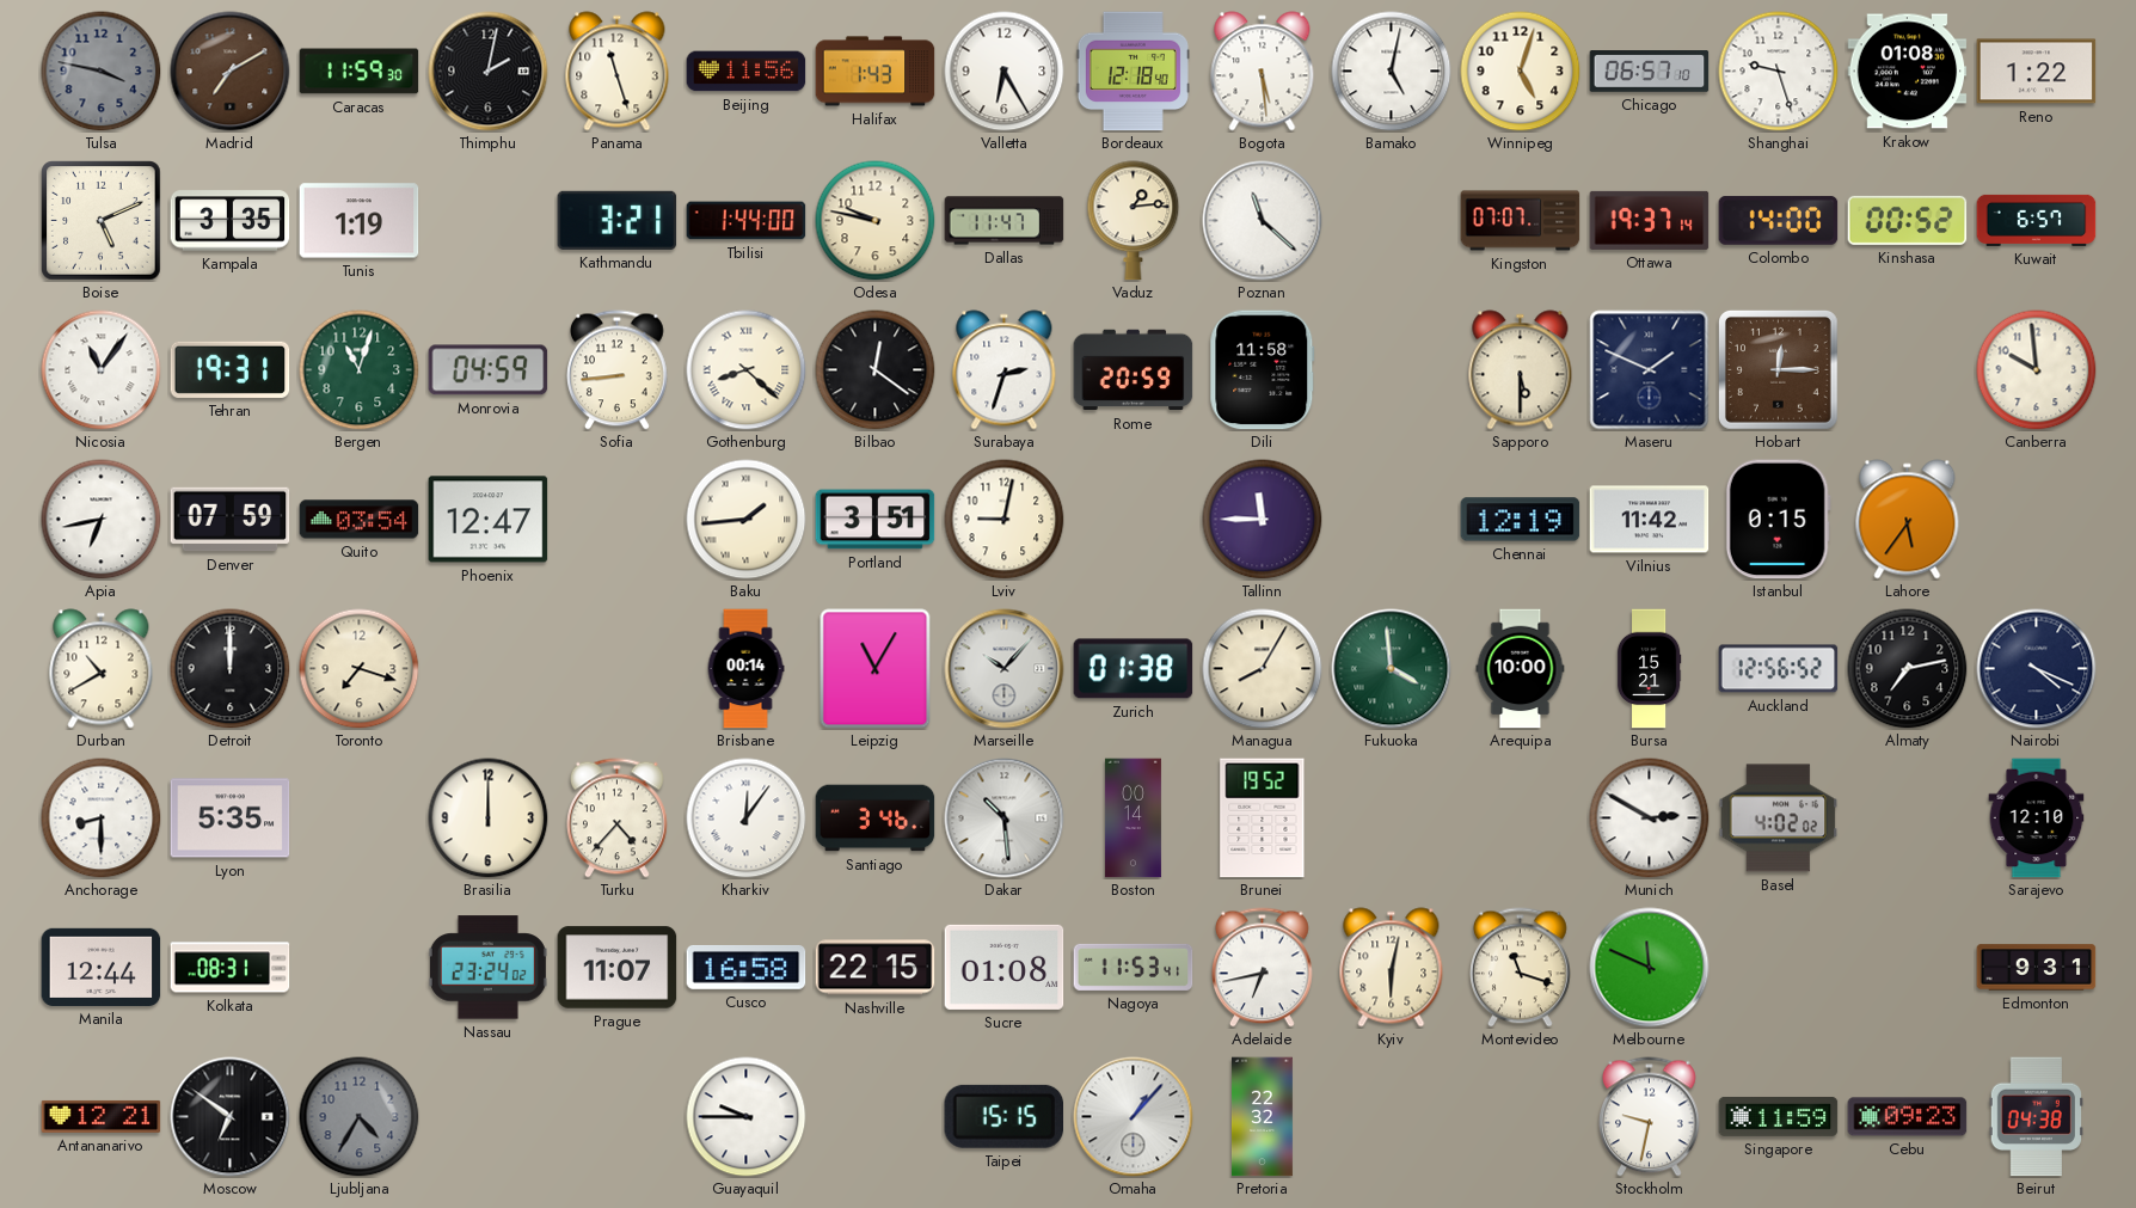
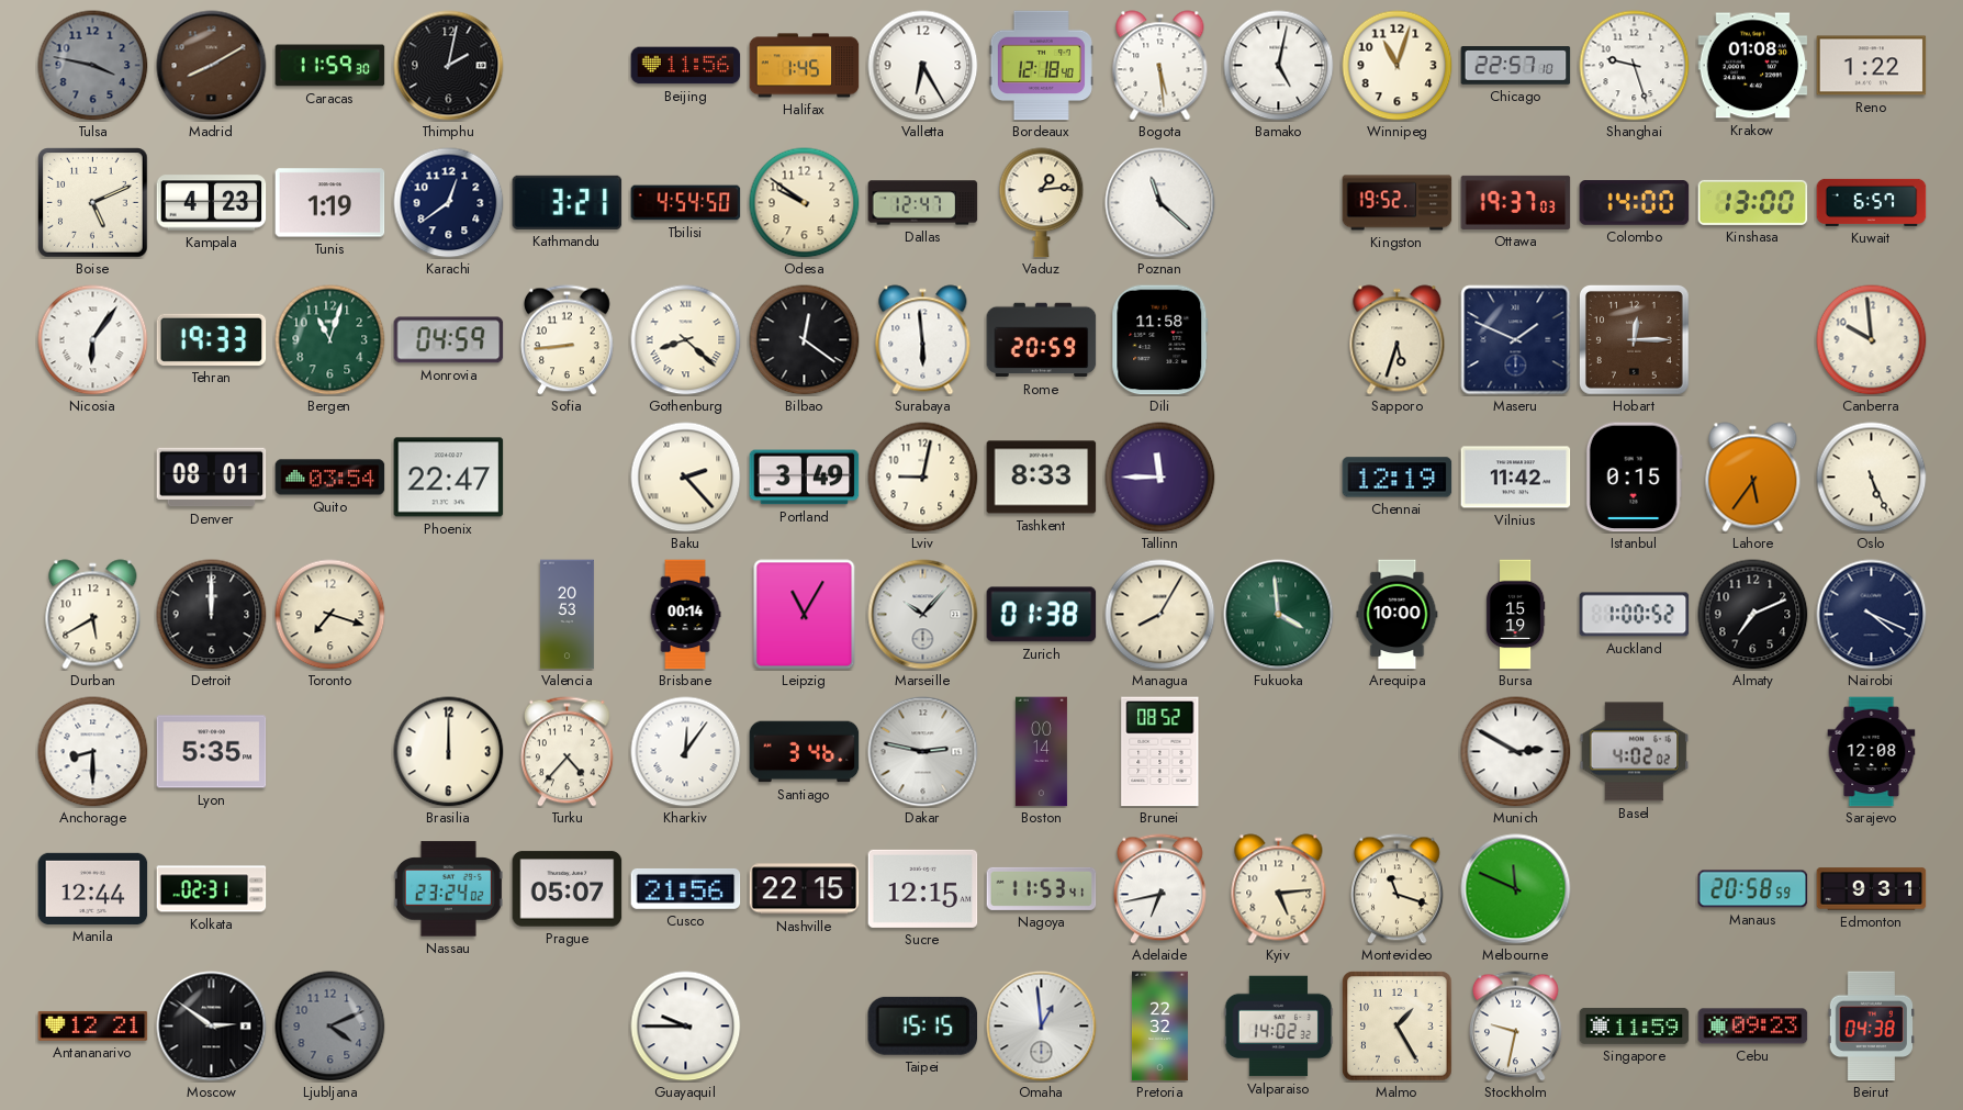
Madrid: 7:10 -> 8:10 (212, 66)
Panama: 11:27 -> none (618, 72)
Halifax: 1:43 -> 1:45 (805, 66)
Winnipeg: 5:03 -> 11:03 (1398, 66)
Chicago: 06:57 -> 22:57 (1516, 66)
Kampala: 3:35 -> 4:23 (212, 203)
Karachi: none -> 12:39 (449, 203)
Tbilisi: 1:44 -> 4:54 (686, 203)
Odesa: 9:47 -> 9:51 (805, 203)
Dallas: 11:47 -> 12:47 (923, 203)
Kingston: 07:07 -> 19:52 (1398, 203)
Ottawa: 19:37:14 -> 19:37:03 (1516, 202)
Kinshasa: 00:52 -> 13:00 (1753, 202)
Nicosia: 11:06 -> 6:06 (93, 340)
Tehran: 19:31 -> 19:33 (212, 339)
Surabaya: 2:33 -> 5:59 (923, 340)
Sapporo: 5:30 -> 5:33 (1398, 340)
Apia: 6:43 -> none (102, 520)
Denver: 07:59 -> 08:01 (212, 478)
Phoenix: 12:47 -> 22:47 (449, 478)
Baku: 1:44 -> 2:23 (686, 478)
Portland: 3:51 -> 3:49 (805, 478)
Tashkent: none -> 8:33 (1042, 478)
Oslo: none -> 5:26 (1872, 478)
Durban: 10:40 -> 5:40 (93, 615)
Valencia: none -> 20:53 (567, 615)
Bursa: 15:21 -> 15:19 (1515, 615)
Auckland: 12:56 -> 1:00 (1635, 615)
Almaty: 7:13 -> 7:11 (1753, 615)
Dakar: 10:29 -> 2:47 (923, 752)
Brunei: 19:52 -> 08:52 (1160, 752)
Sarajevo: 12:10 -> 12:08 (1872, 752)
Kolkata: 08:31 -> 02:31 (212, 889)
Prague: 11:07 -> 05:07 (568, 889)
Cusco: 16:58 -> 21:56 (686, 888)
Sucre: 01:08 -> 12:15 (923, 888)
Kyiv: 6:02 -> 5:14 (1279, 889)
Manaus: none -> 20:58 (1753, 889)
Moscow: 6:51 -> 2:51 (212, 1027)
Ljubljana: 4:35 -> 4:11 (330, 1027)
Omaha: 1:07 -> 12:59 (1042, 1027)
Valparaiso: none -> 14:02 (1279, 1027)
Malmo: none -> 1:25 (1398, 1027)
